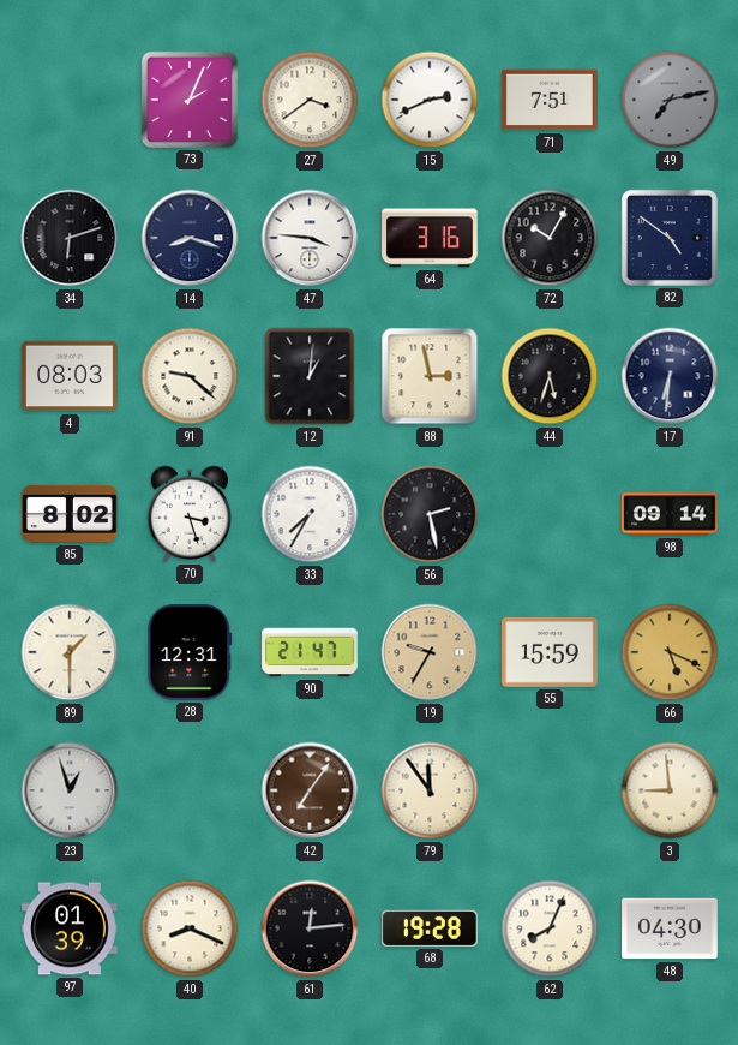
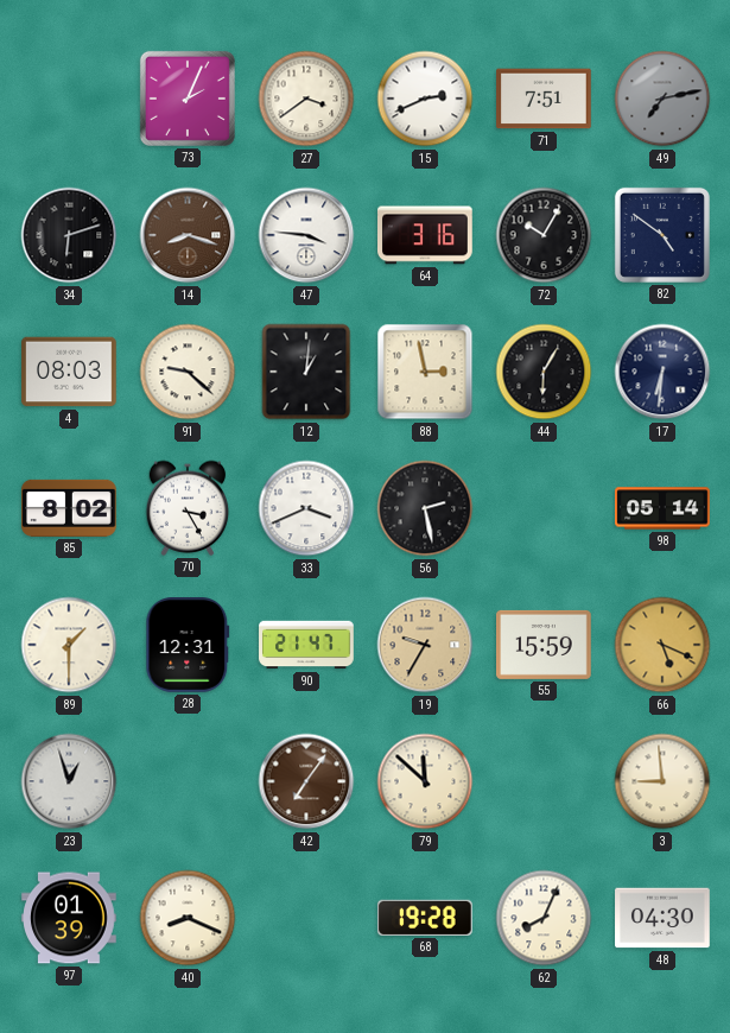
14 dial: navy -> brown (188, 235)
44: 5:33 -> 6:05 (544, 372)
70: 3:27 -> 3:25 (188, 508)
33: 7:35 -> 3:41 (306, 508)
98: 09:14 -> 05:14 (662, 508)
79: 11:54 -> 11:52 (425, 781)
61: 12:14 -> none (310, 928)
